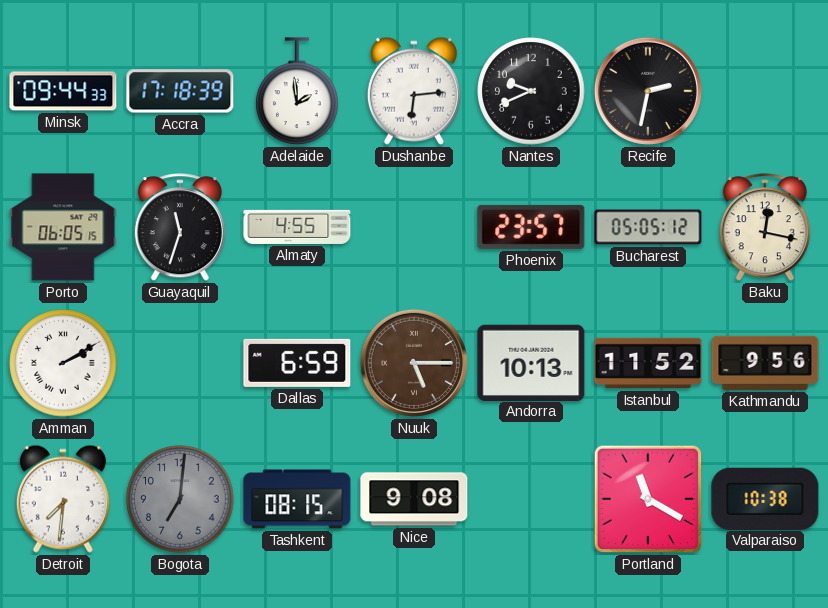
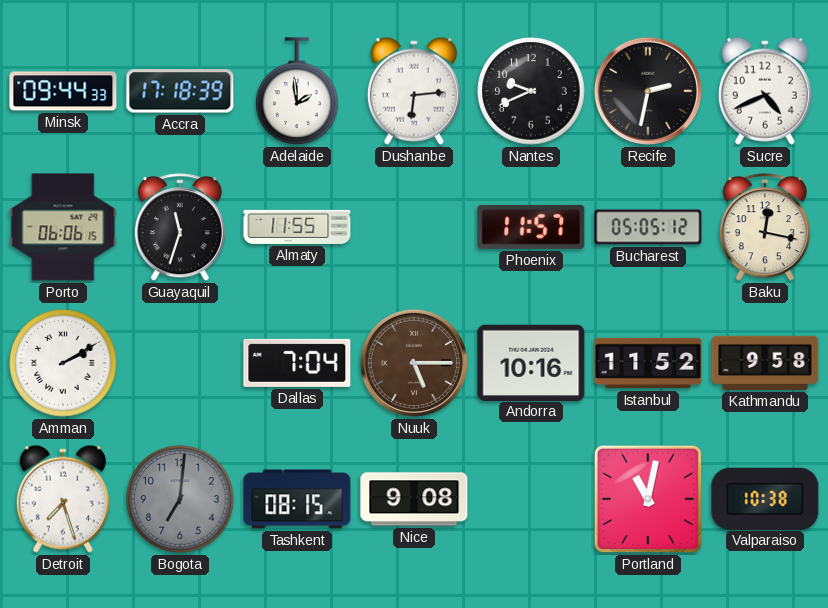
Sucre: none -> 4:41 (765, 91)
Porto: 06:05 -> 06:06 (63, 227)
Almaty: 4:55 -> 11:55 (297, 227)
Phoenix: 23:57 -> 11:57 (531, 227)
Dallas: 6:59 -> 7:04 (297, 363)
Andorra: 10:13 -> 10:16 (531, 362)
Kathmandu: 9:56 -> 9:58 (765, 363)
Detroit: 7:31 -> 7:27 (63, 499)
Portland: 11:20 -> 11:02 (648, 499)
